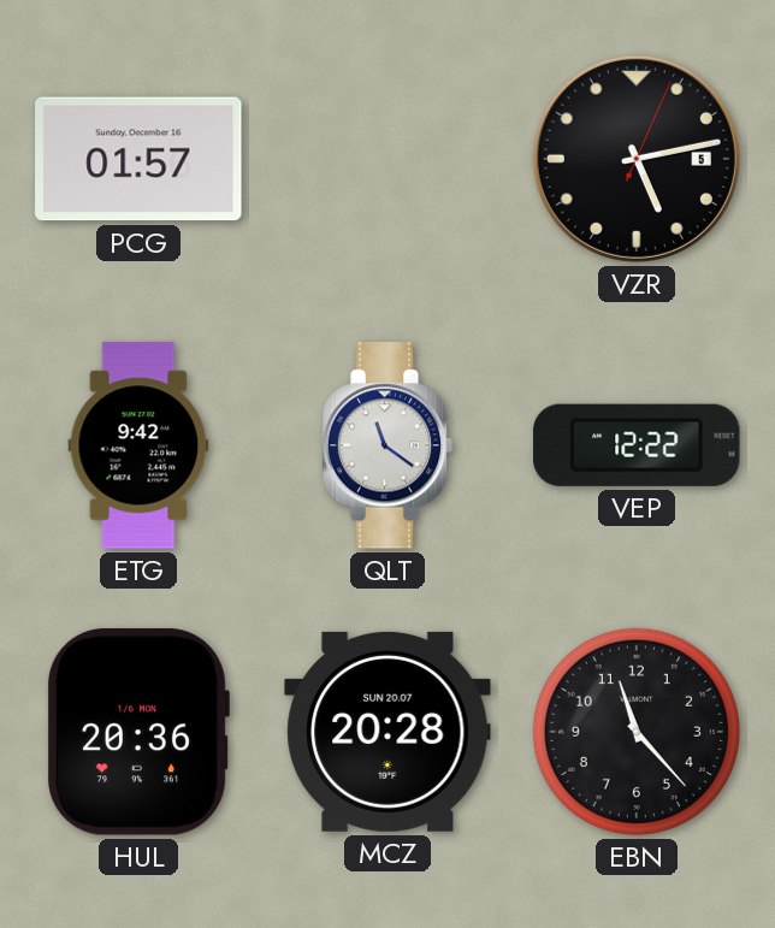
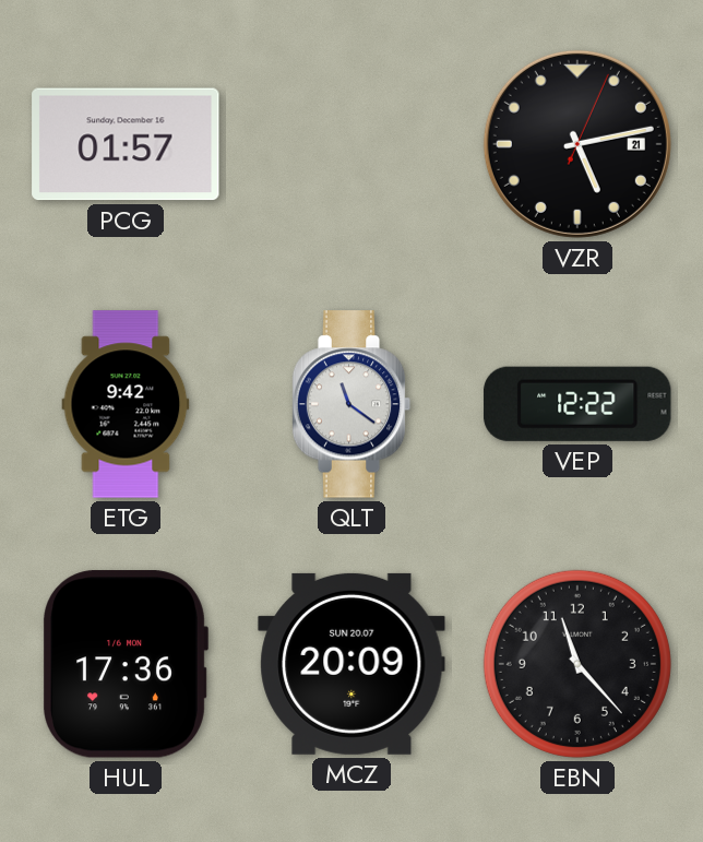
VZR date: 5 -> 21 (577, 144)
HUL: 20:36 -> 17:36 (126, 665)
MCZ: 20:28 -> 20:09 (352, 664)
